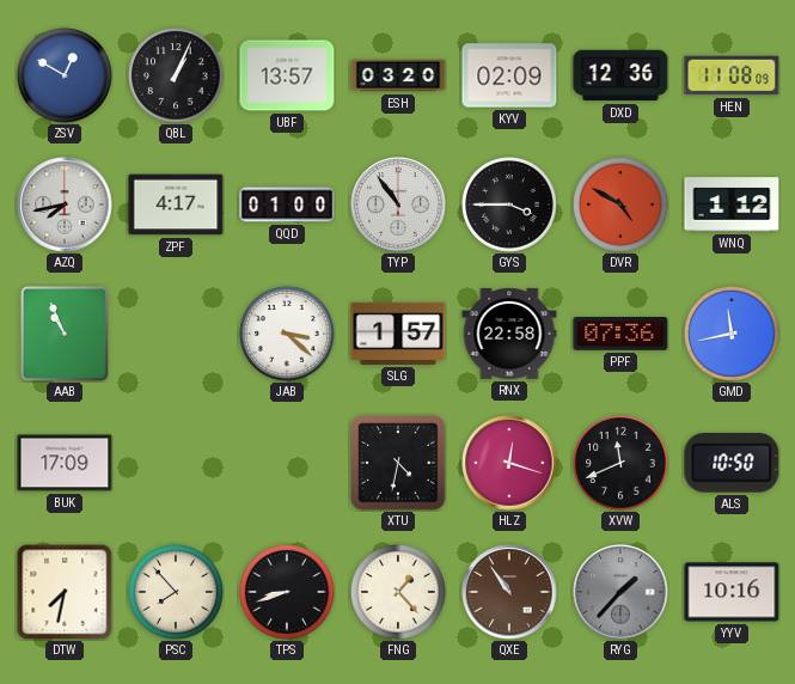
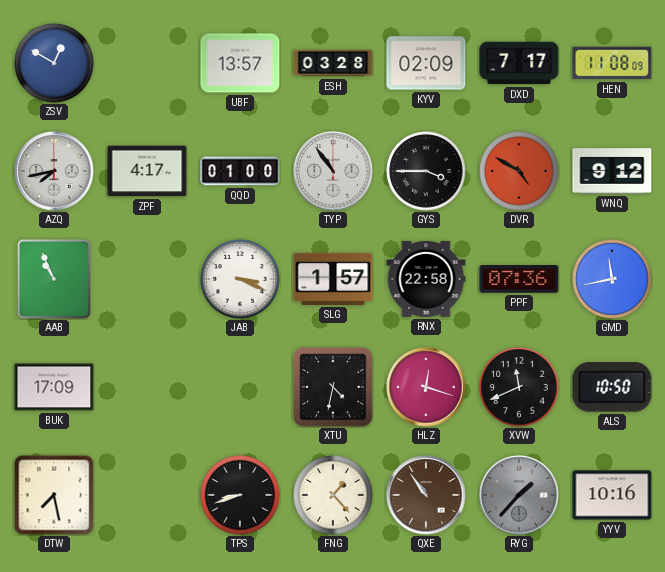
QBL: 1:04 -> none (176, 75)
ESH: 03:20 -> 03:28 (333, 63)
DXD: 12:36 -> 7:17 (519, 63)
WNQ: 1:12 -> 9:12 (612, 171)
JAB: 3:22 -> 3:19 (240, 279)
DTW: 7:32 -> 7:28 (54, 495)
PSC: 7:53 -> none (176, 592)
